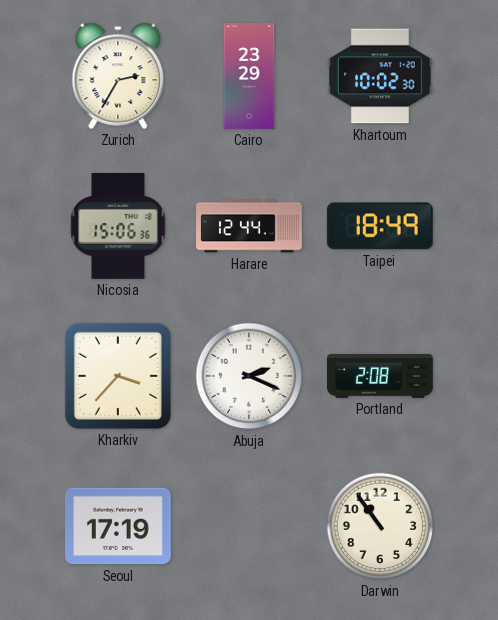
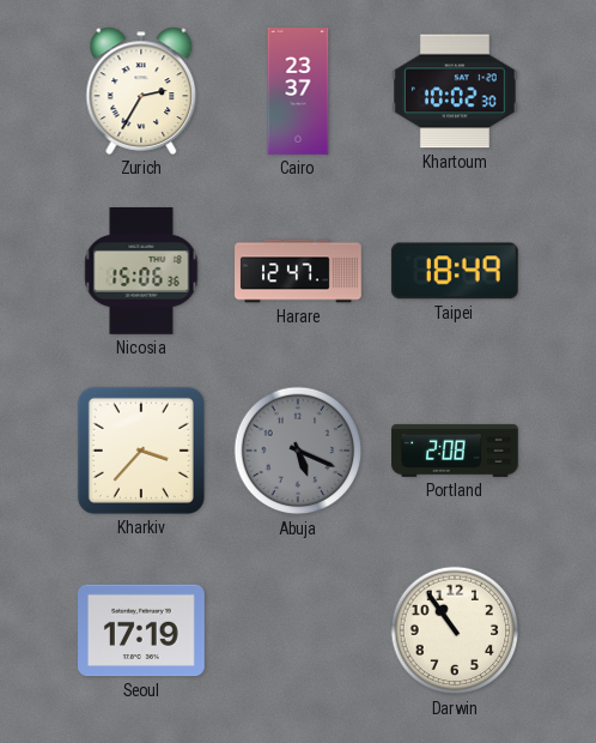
Cairo: 23:29 -> 23:37 (298, 91)
Harare: 12:44 -> 12:47 (298, 271)
Abuja: 2:19 -> 5:19 (298, 451)
Abuja dial: white -> grey (298, 451)
